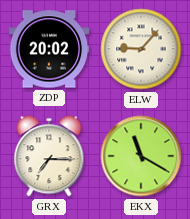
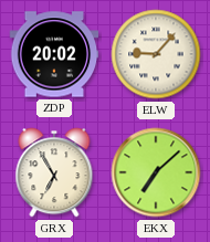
GRX: 7:15 -> 6:55 (54, 172)
EKX: 11:20 -> 7:08 (156, 172)
